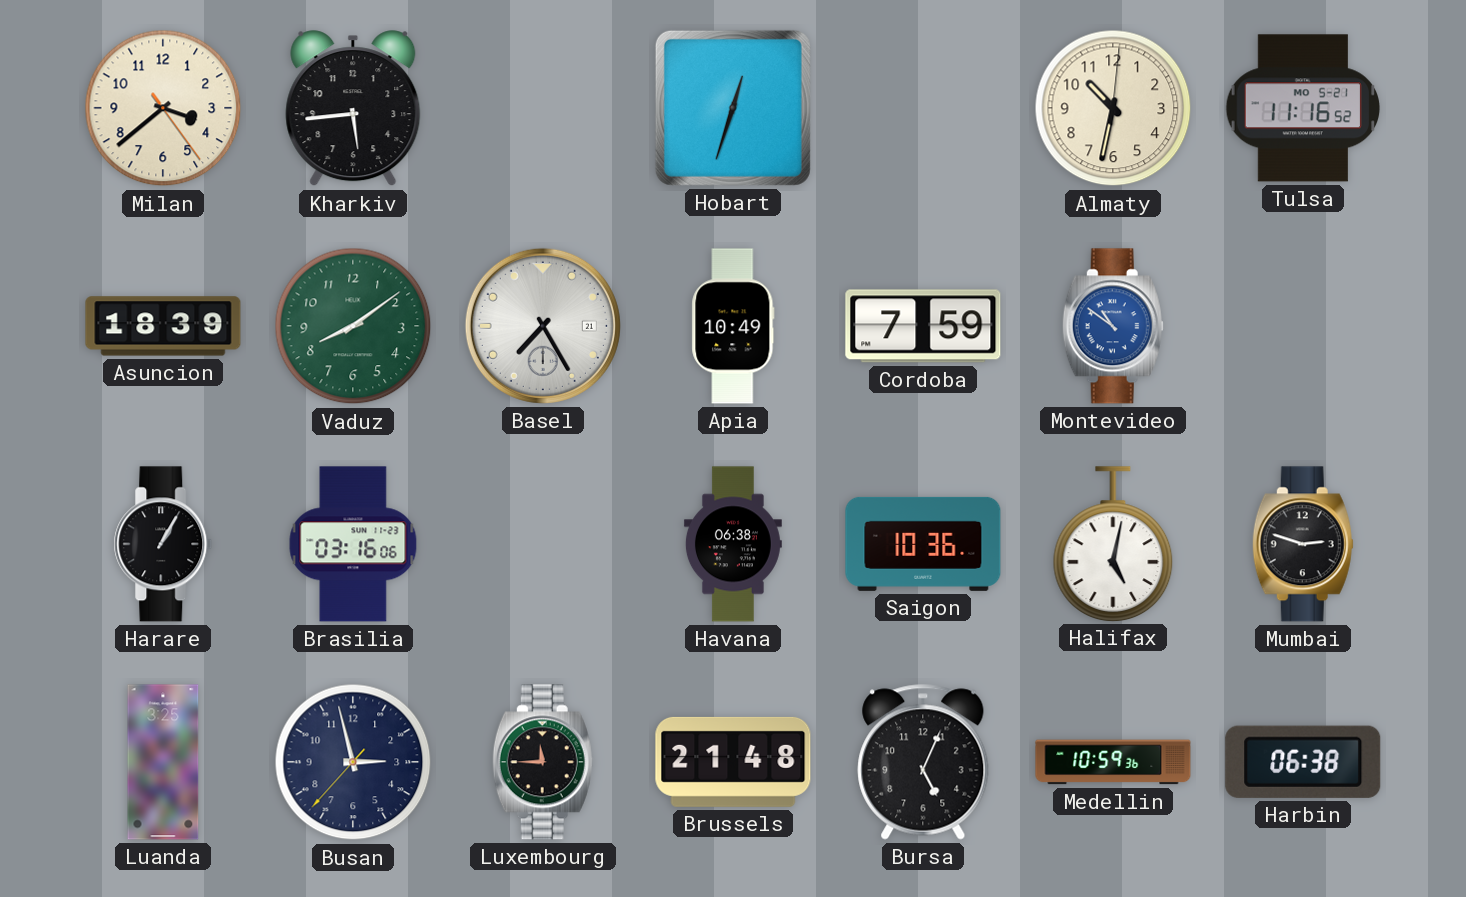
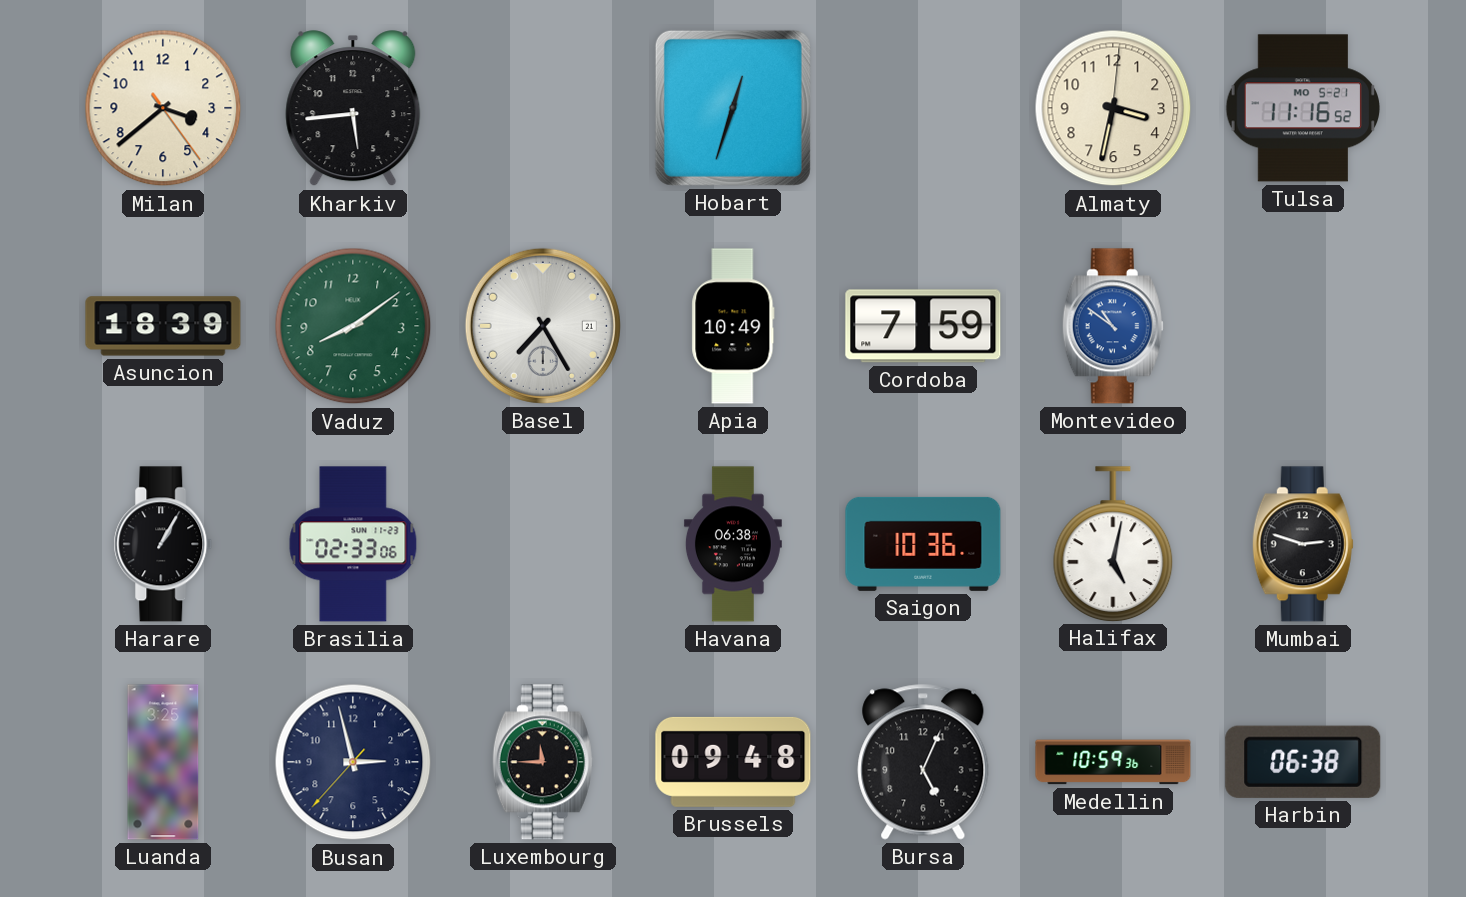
Almaty: 10:32 -> 3:32 (1113, 108)
Brasilia: 03:16 -> 02:33 (353, 544)
Brussels: 21:48 -> 09:48 (733, 762)
